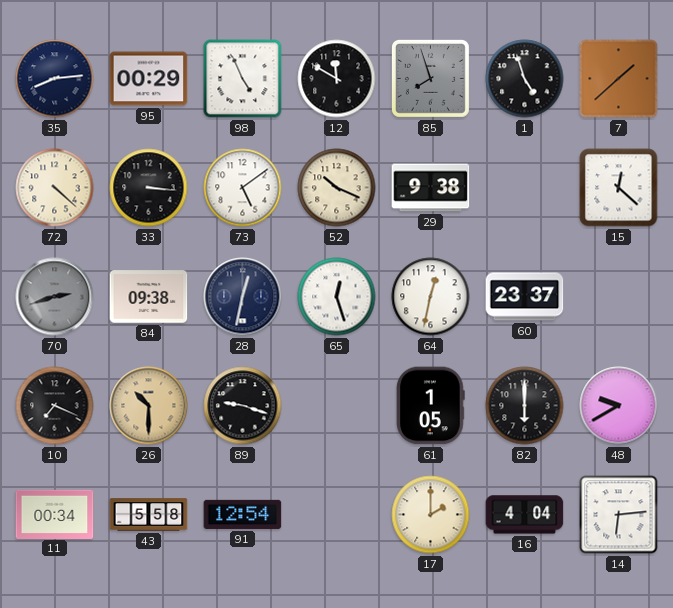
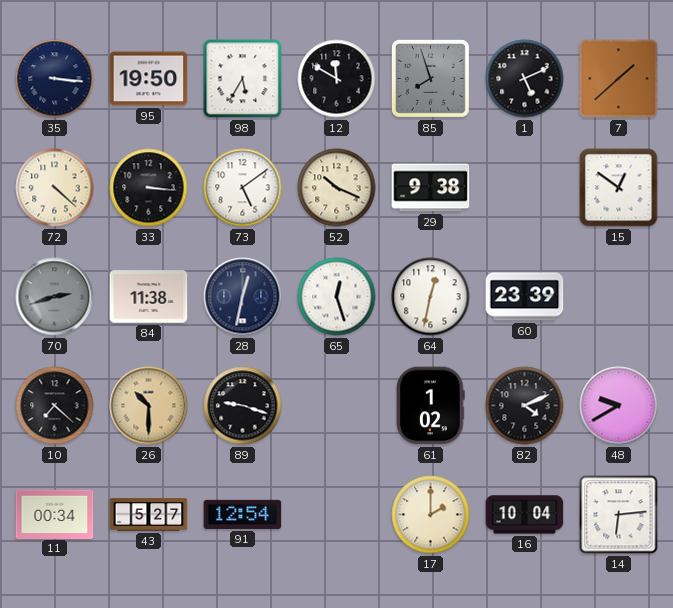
35: 8:14 -> 3:16 (55, 79)
95: 00:29 -> 19:50 (149, 79)
98: 4:56 -> 5:35 (243, 79)
1: 4:57 -> 5:11 (525, 79)
15: 12:22 -> 12:51 (619, 188)
84: 09:38 -> 11:38 (149, 297)
60: 23:37 -> 23:39 (525, 297)
10: 7:19 -> 7:22 (55, 406)
61: 1:05 -> 1:02 (431, 406)
82: 6:00 -> 4:11 (525, 406)
43: 5:58 -> 5:27 (149, 515)
16: 4:04 -> 10:04 (525, 515)
